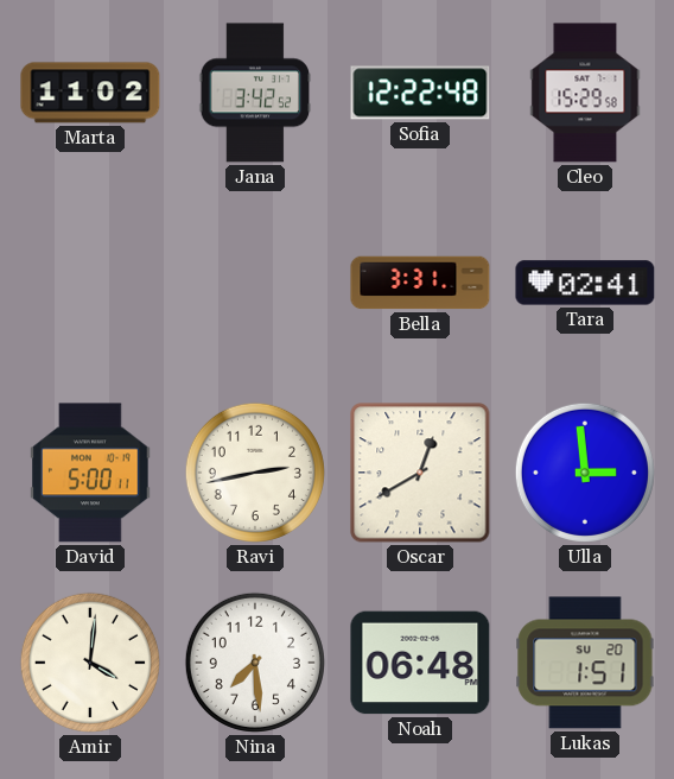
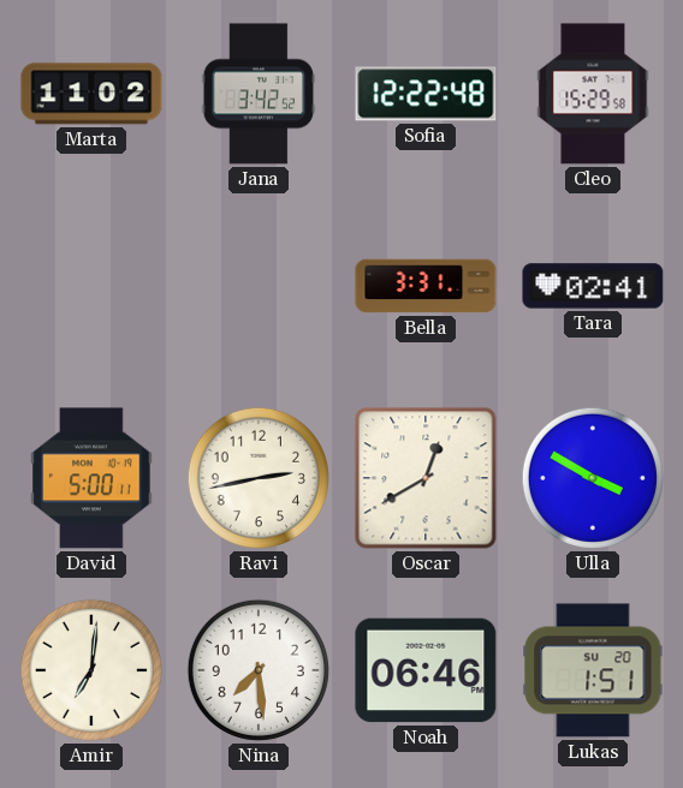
Ulla: 2:59 -> 3:50 (593, 478)
Amir: 4:01 -> 7:01 (91, 670)
Noah: 06:48 -> 06:46 (426, 670)
